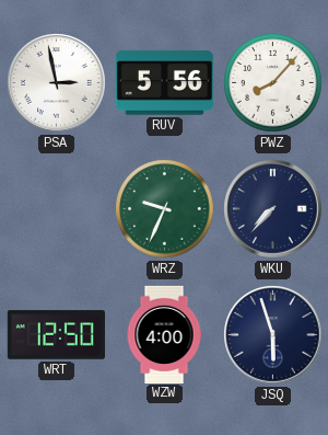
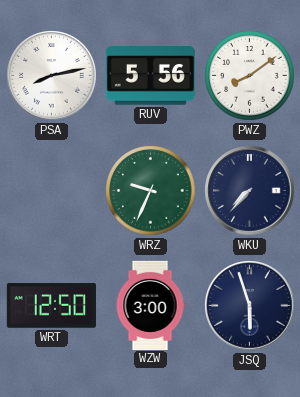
PSA: 2:58 -> 8:13 (52, 76)
PWZ: 8:07 -> 8:09 (250, 76)
WZW: 4:00 -> 3:00 (150, 305)
